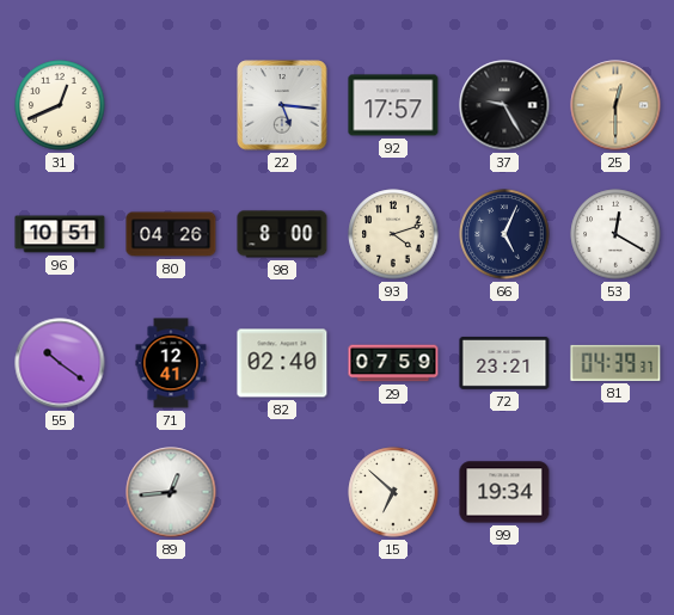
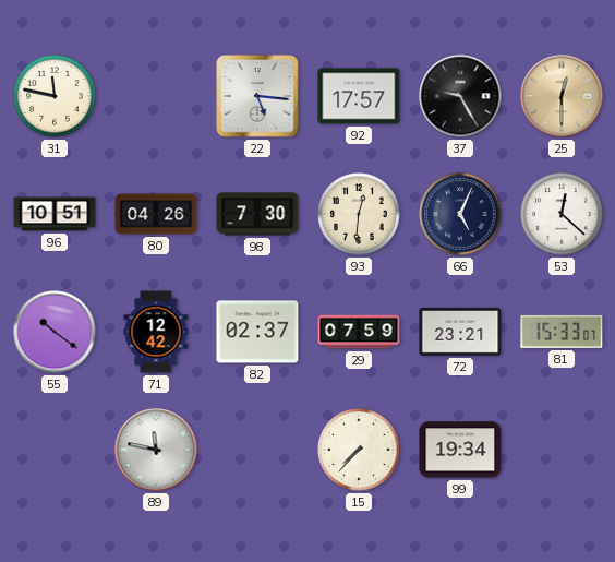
31: 12:41 -> 11:47 (55, 96)
98: 8:00 -> 7:30 (257, 214)
93: 4:12 -> 12:31 (359, 214)
53: 12:20 -> 12:22 (562, 214)
71: 12:41 -> 12:42 (156, 332)
82: 02:40 -> 02:37 (257, 332)
81: 04:39 -> 15:33 (562, 332)
89: 12:44 -> 11:47 (156, 450)
15: 6:52 -> 7:37 (359, 450)
